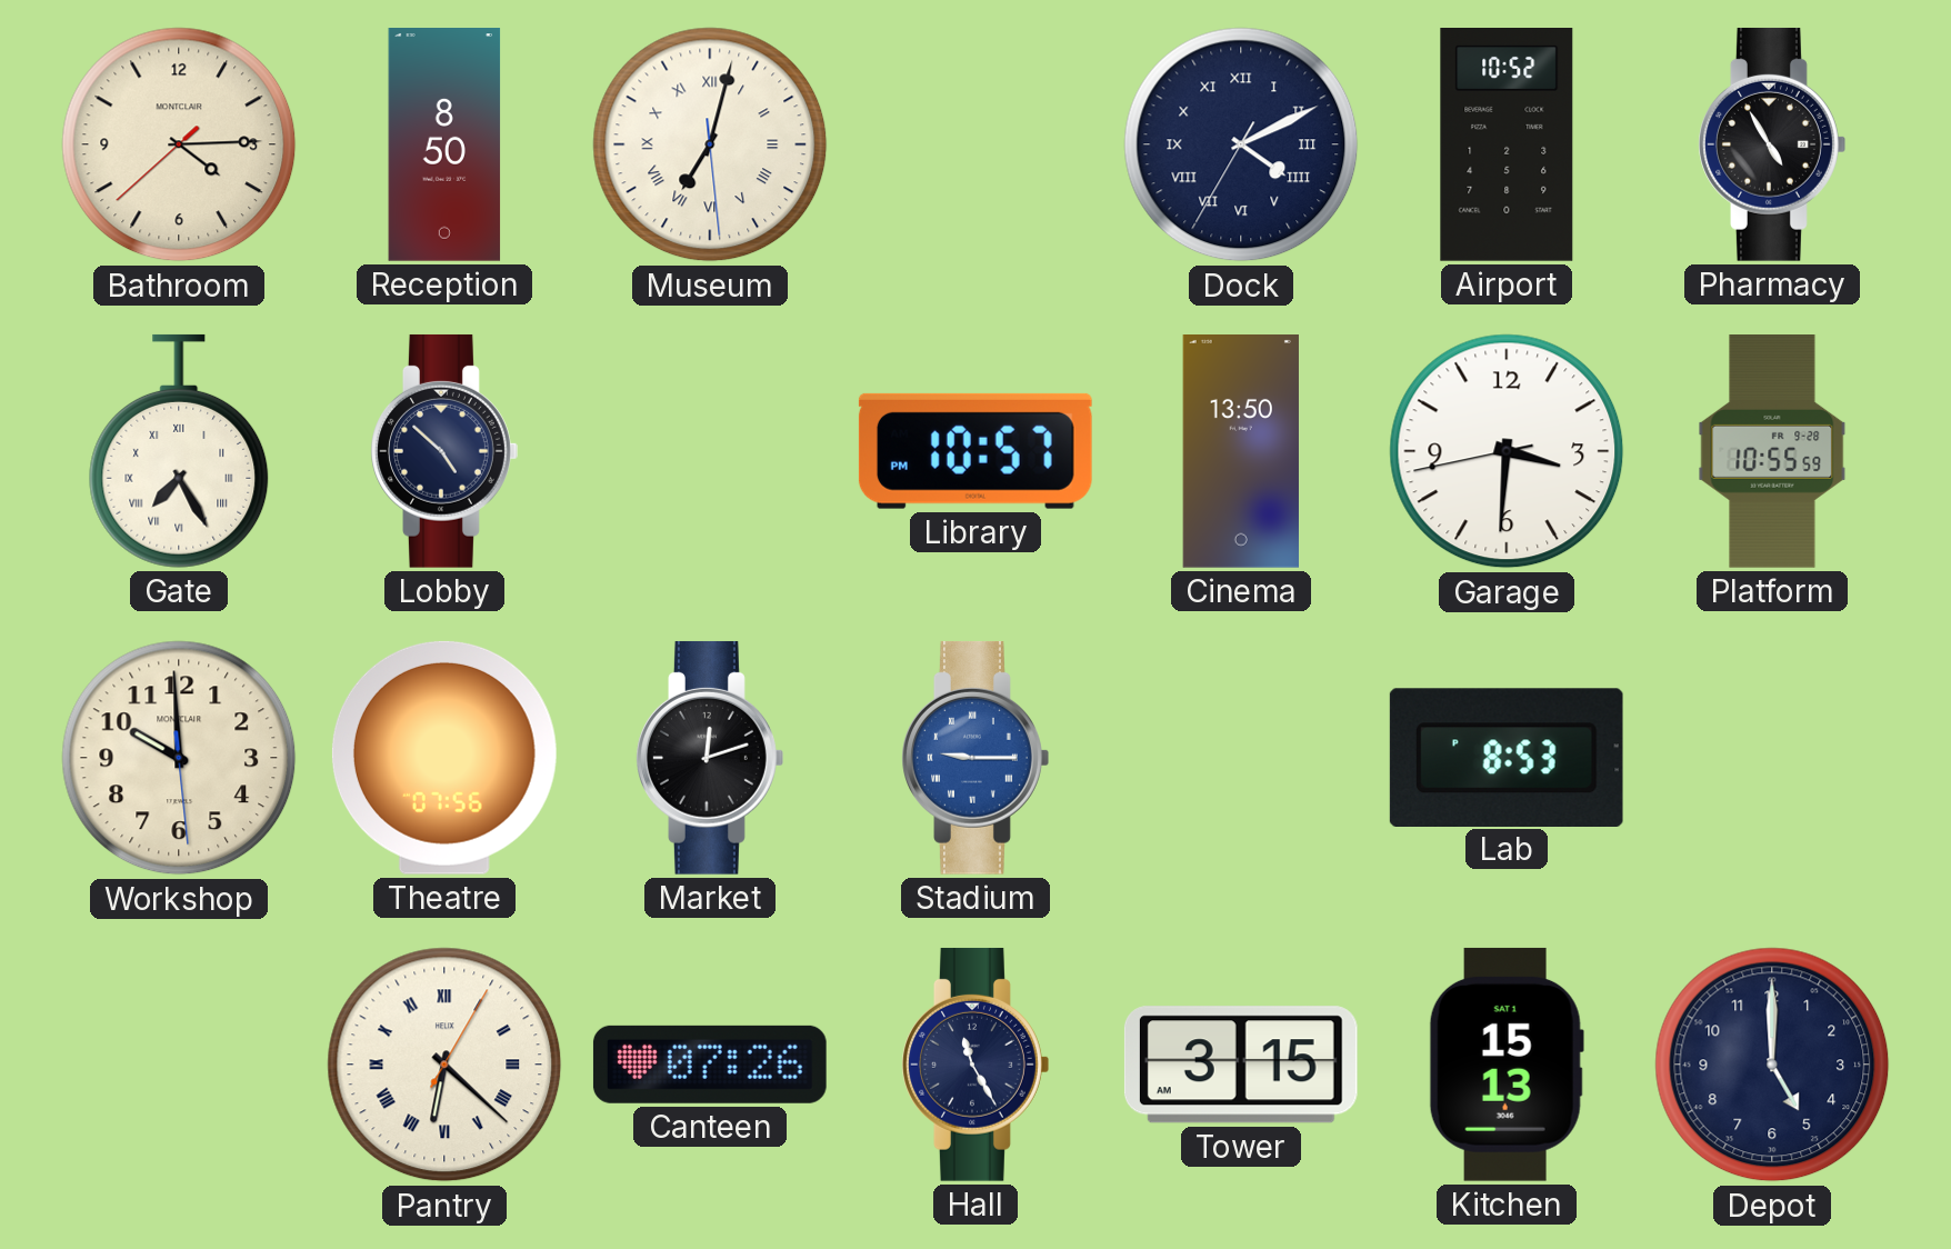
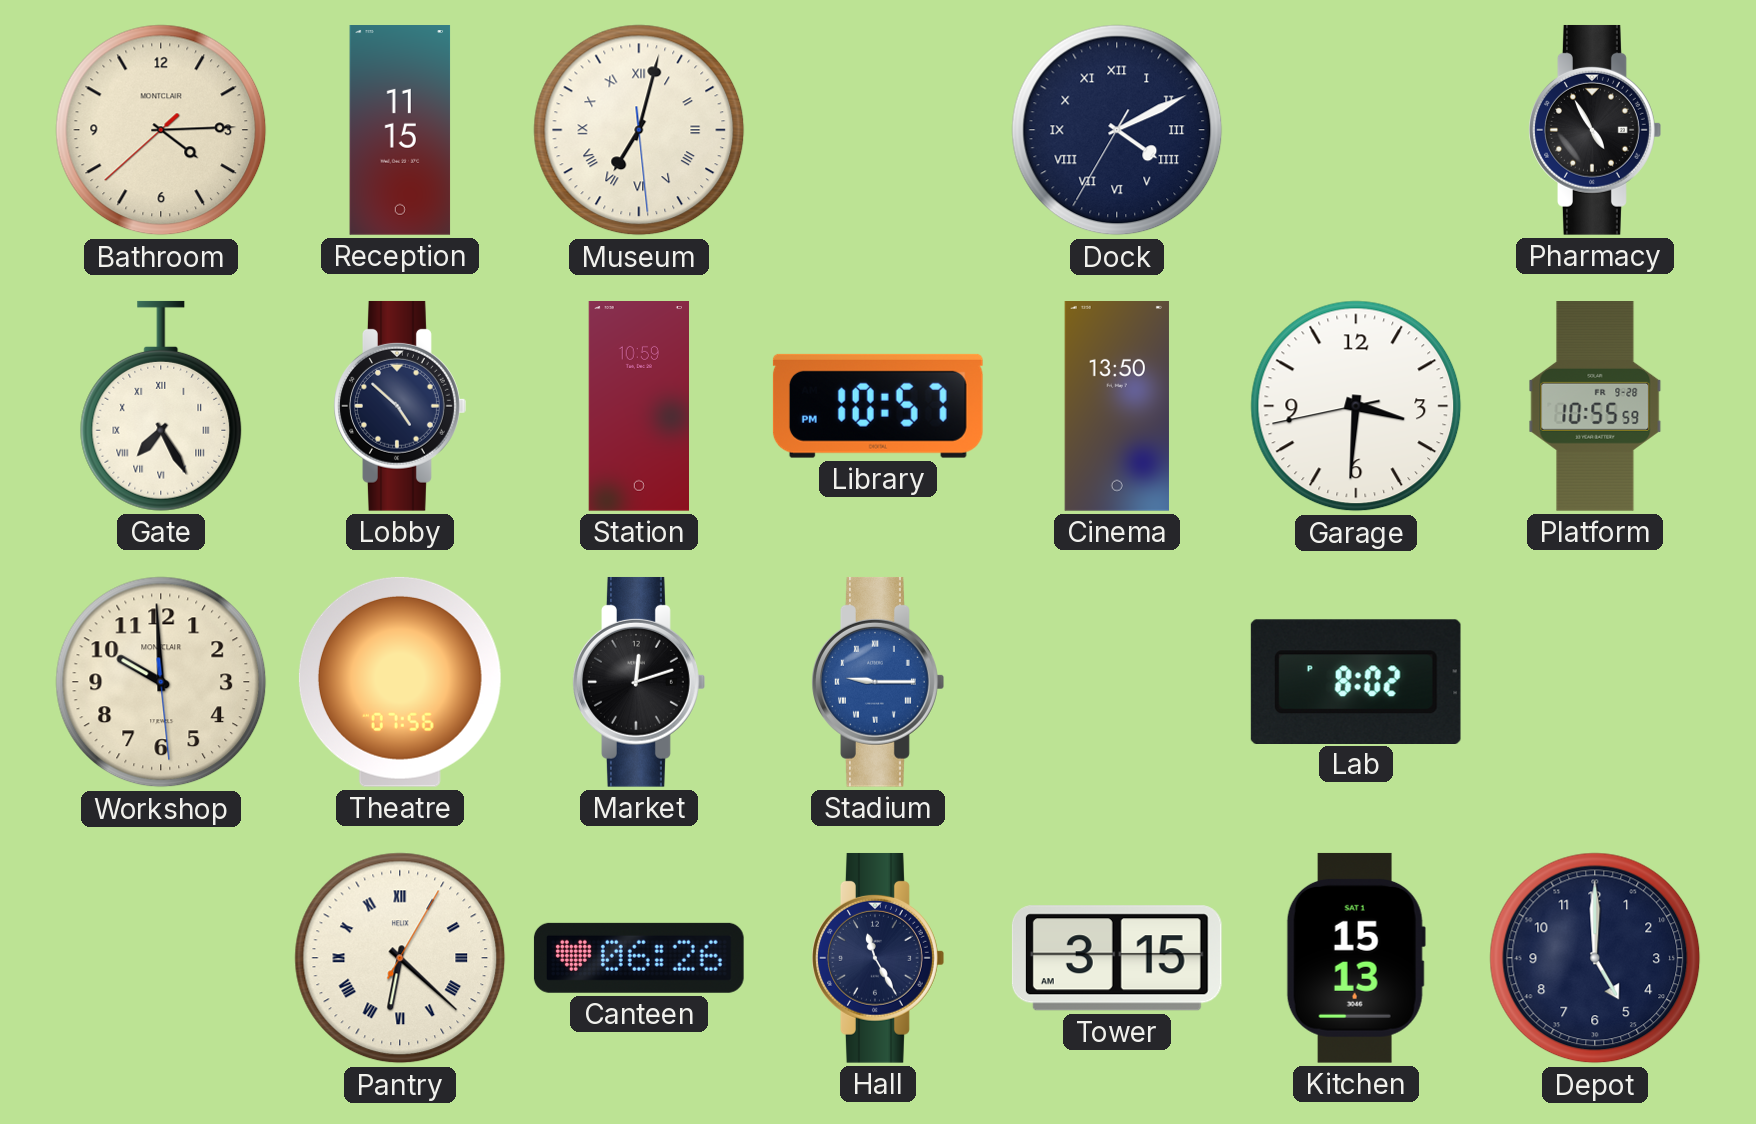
Reception: 8:50 -> 11:15 (400, 131)
Airport: 10:52 -> none (1507, 146)
Station: none -> 10:59 (638, 407)
Lab: 8:53 -> 8:02 (1356, 681)
Canteen: 07:26 -> 06:26 (639, 958)
